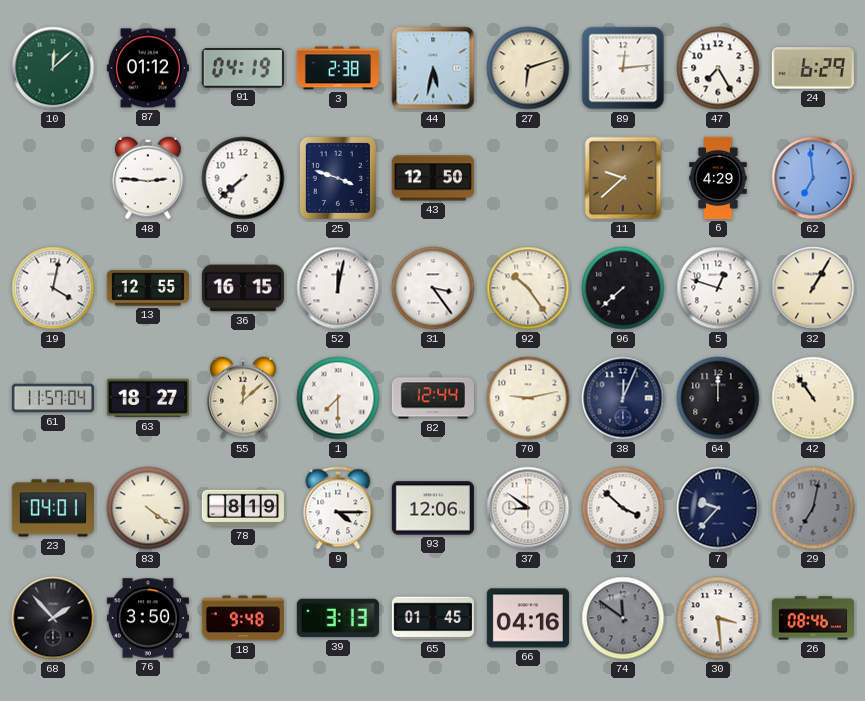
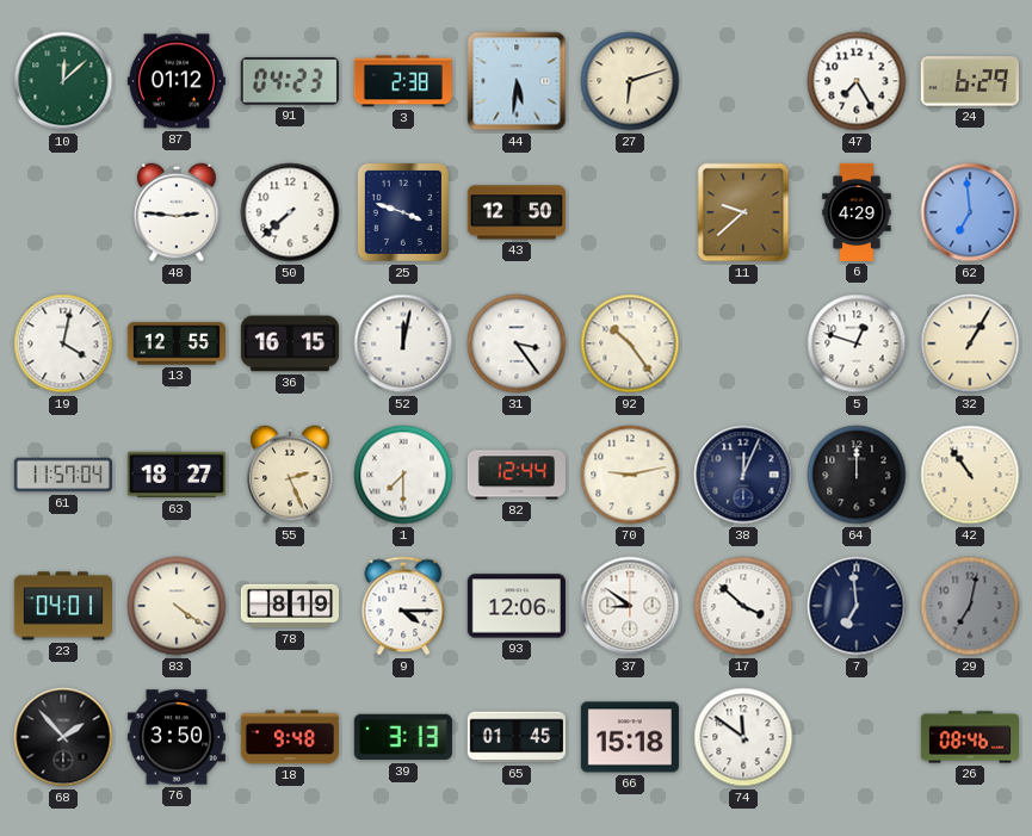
91: 04:19 -> 04:23 (290, 81)
44: 5:32 -> 5:31 (517, 81)
89: 12:14 -> none (623, 68)
96: 7:38 -> none (623, 288)
55: 12:08 -> 2:26 (290, 475)
7: 9:37 -> 6:59 (857, 606)
66: 04:16 -> 15:18 (630, 737)
74 dial: grey -> white (743, 737)
30: 3:29 -> none (718, 618)
